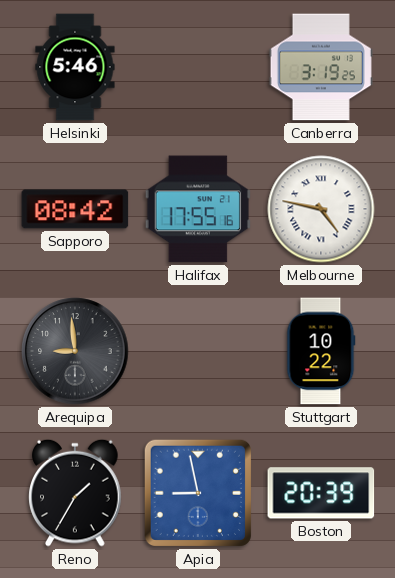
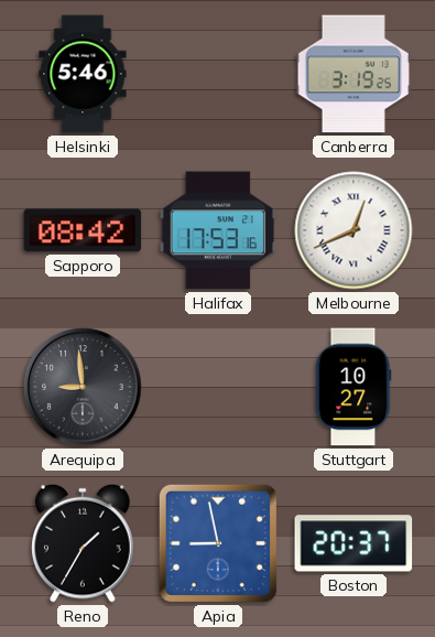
Halifax: 17:55 -> 17:53 (218, 230)
Melbourne: 4:47 -> 12:41 (354, 230)
Stuttgart: 10:22 -> 10:27 (354, 387)
Boston: 20:39 -> 20:37 (354, 543)
